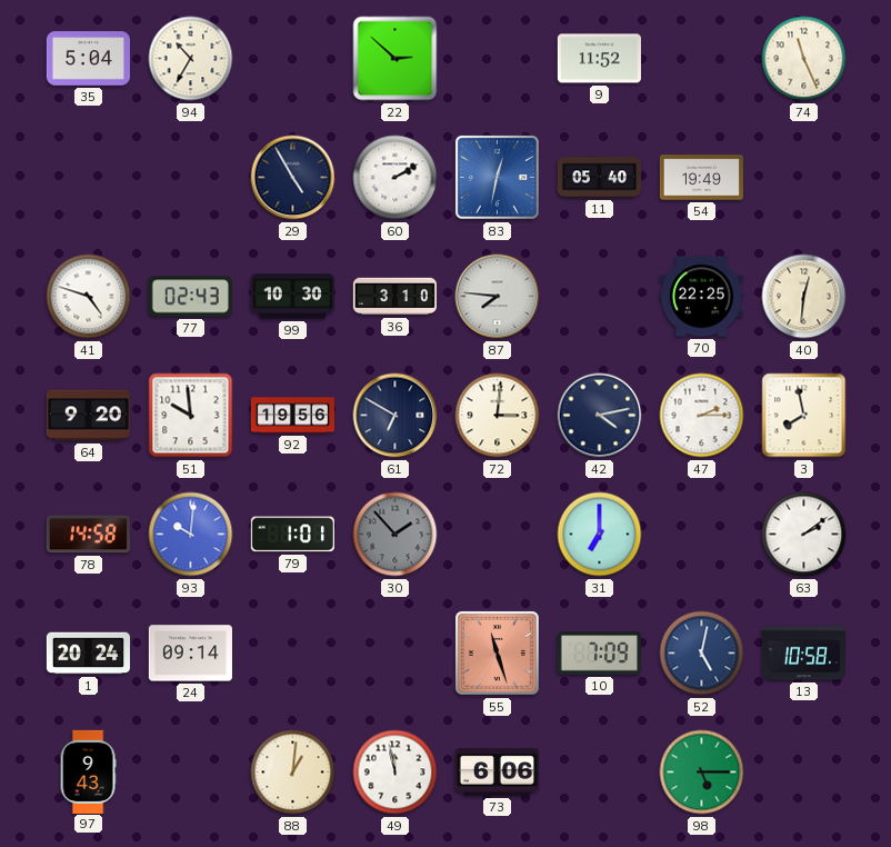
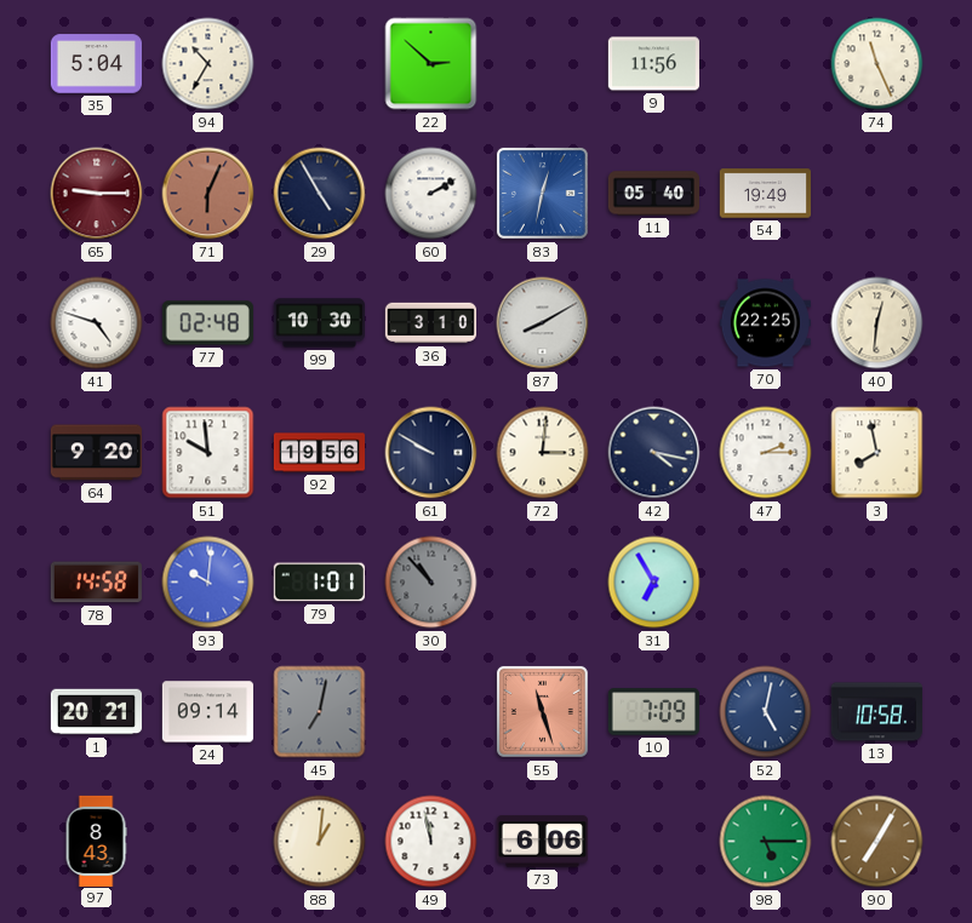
9: 11:52 -> 11:56 (653, 64)
65: none -> 9:15 (97, 194)
71: none -> 6:04 (208, 194)
77: 02:43 -> 02:48 (207, 323)
87: 7:46 -> 8:10 (543, 323)
61: 6:50 -> 9:50 (431, 453)
42: 4:13 -> 4:17 (654, 453)
30: 1:53 -> 10:53 (431, 583)
31: 7:00 -> 6:55 (654, 583)
63: 2:09 -> none (804, 535)
1: 20:24 -> 20:21 (96, 712)
45: none -> 7:02 (320, 712)
97: 9:43 -> 8:43 (96, 841)
90: none -> 7:05 (877, 842)
